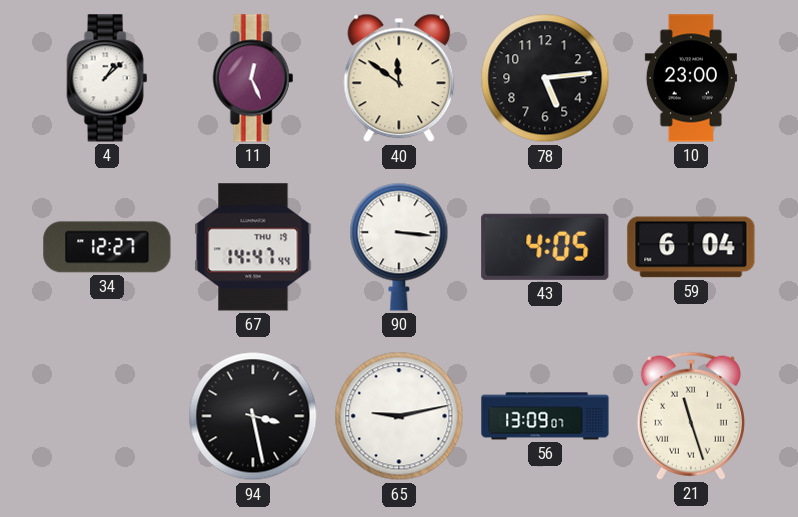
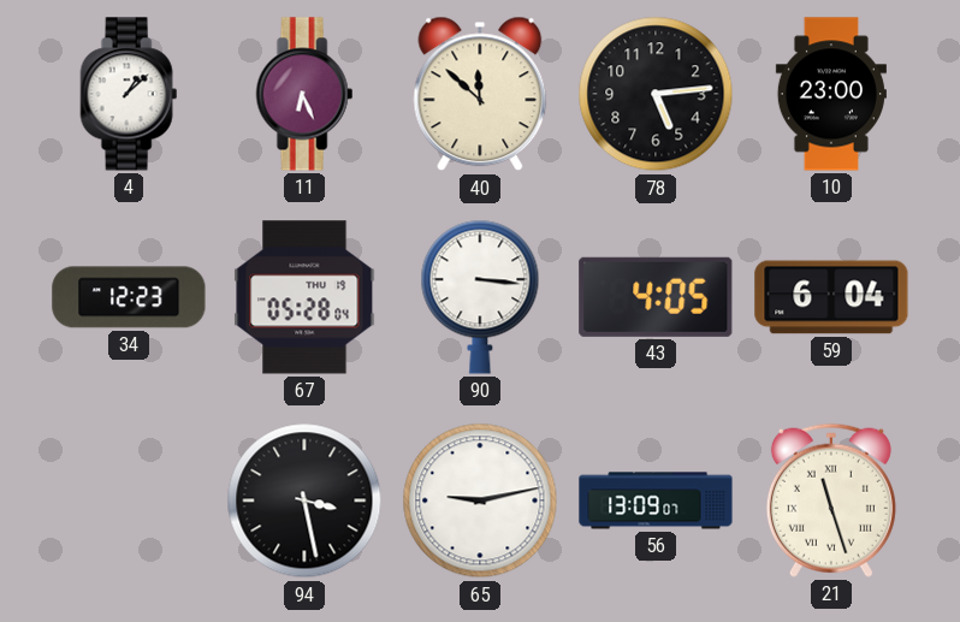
11: 12:26 -> 6:26 (304, 94)
40: 11:51 -> 11:52 (480, 94)
34: 12:27 -> 12:23 (129, 297)
67: 14:47 -> 05:28 (304, 297)
